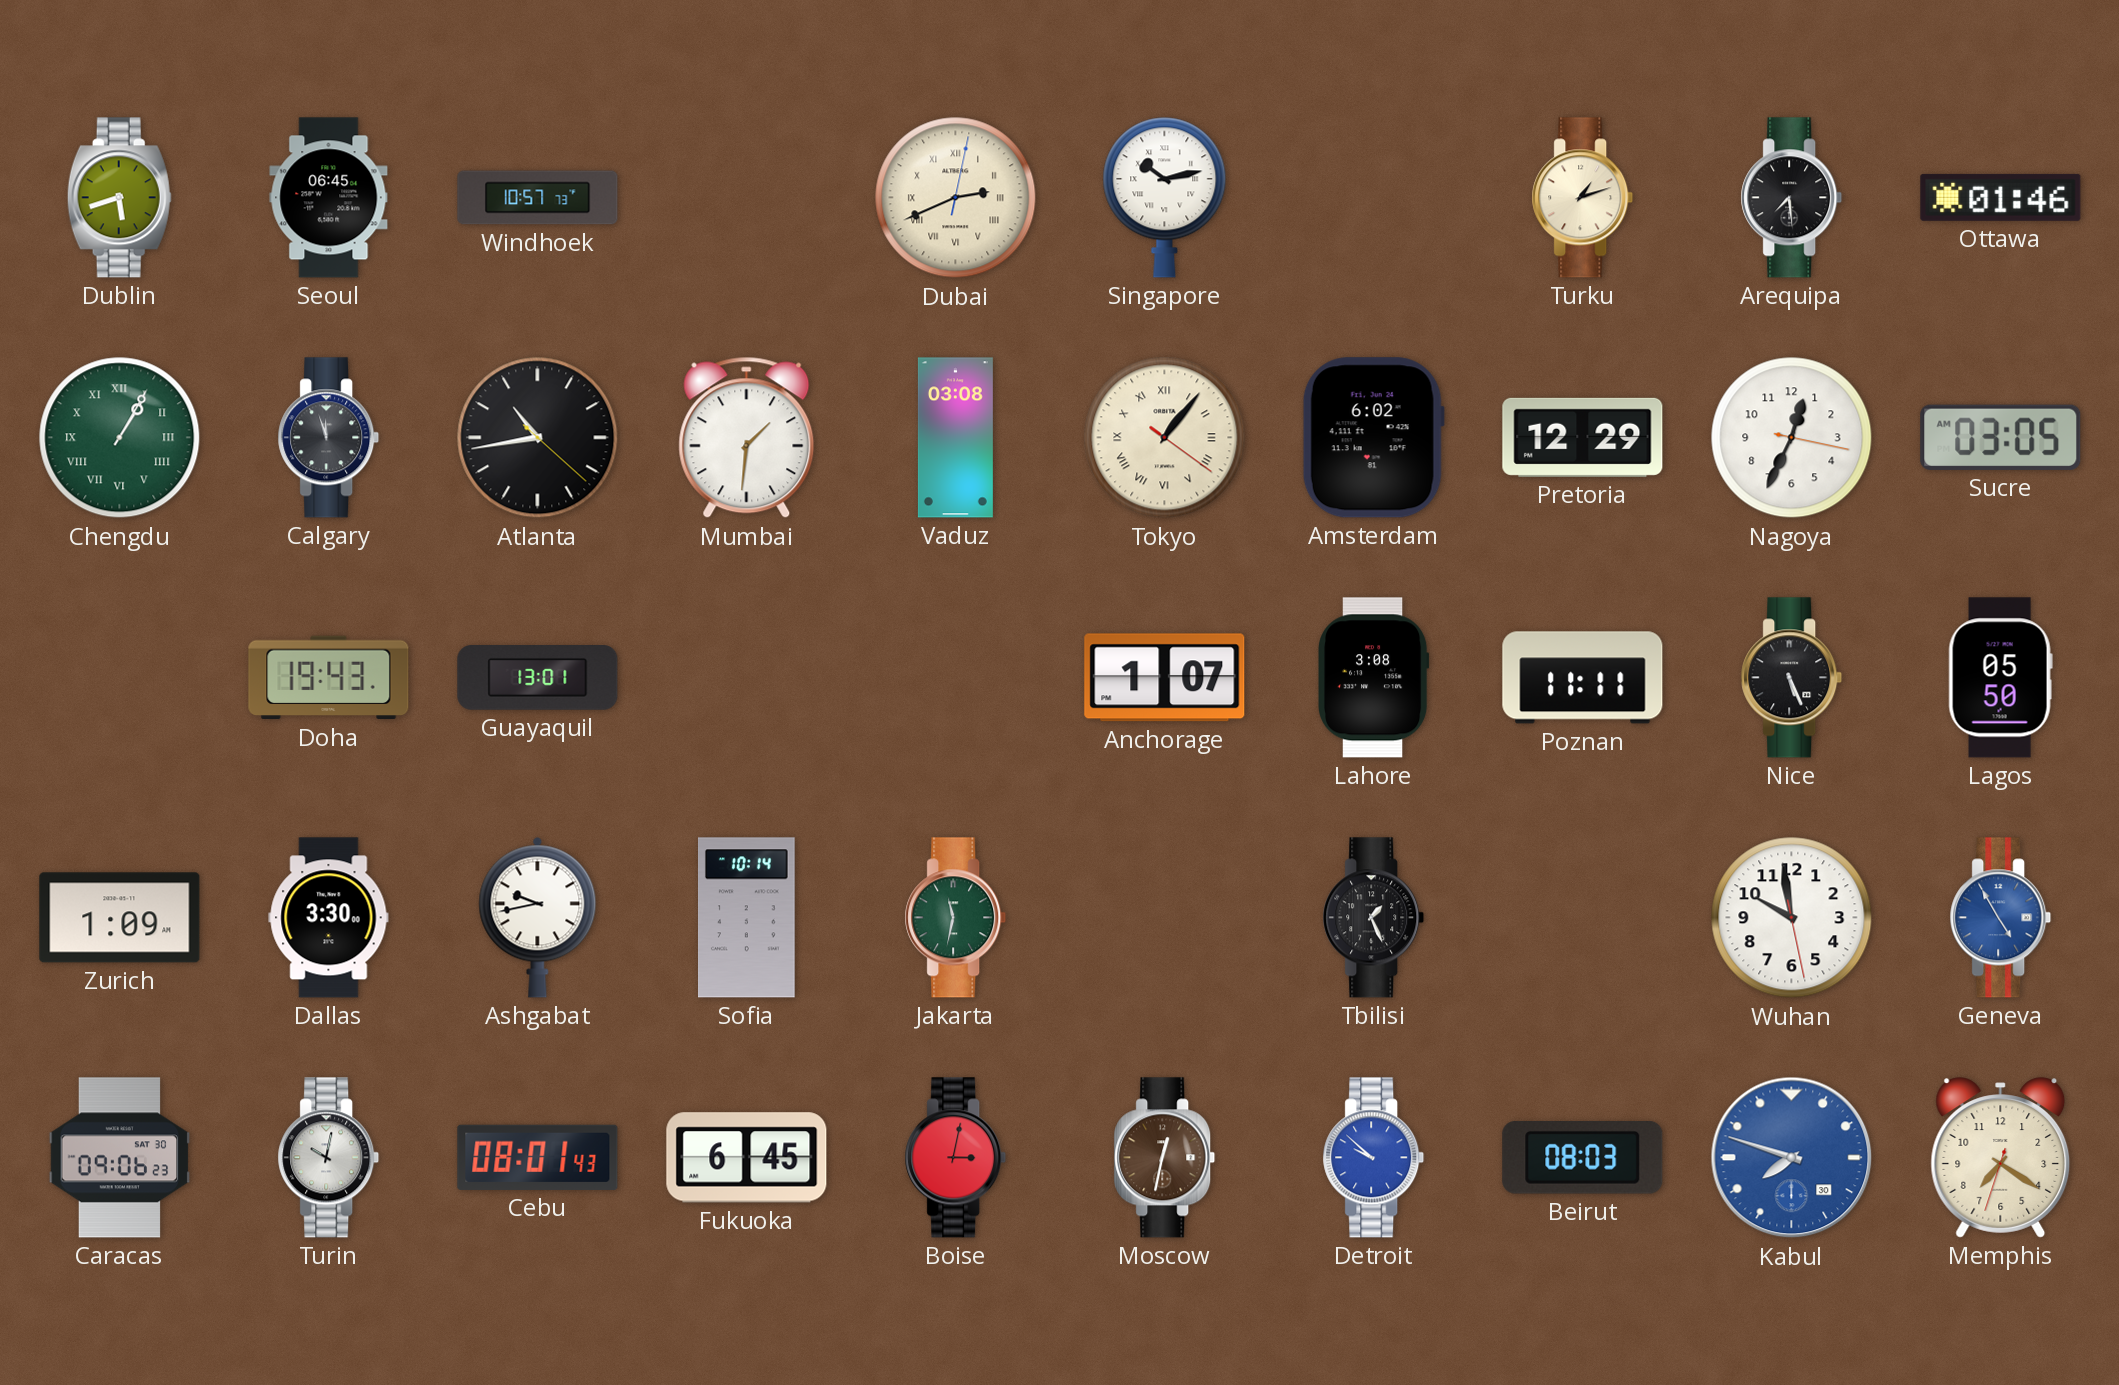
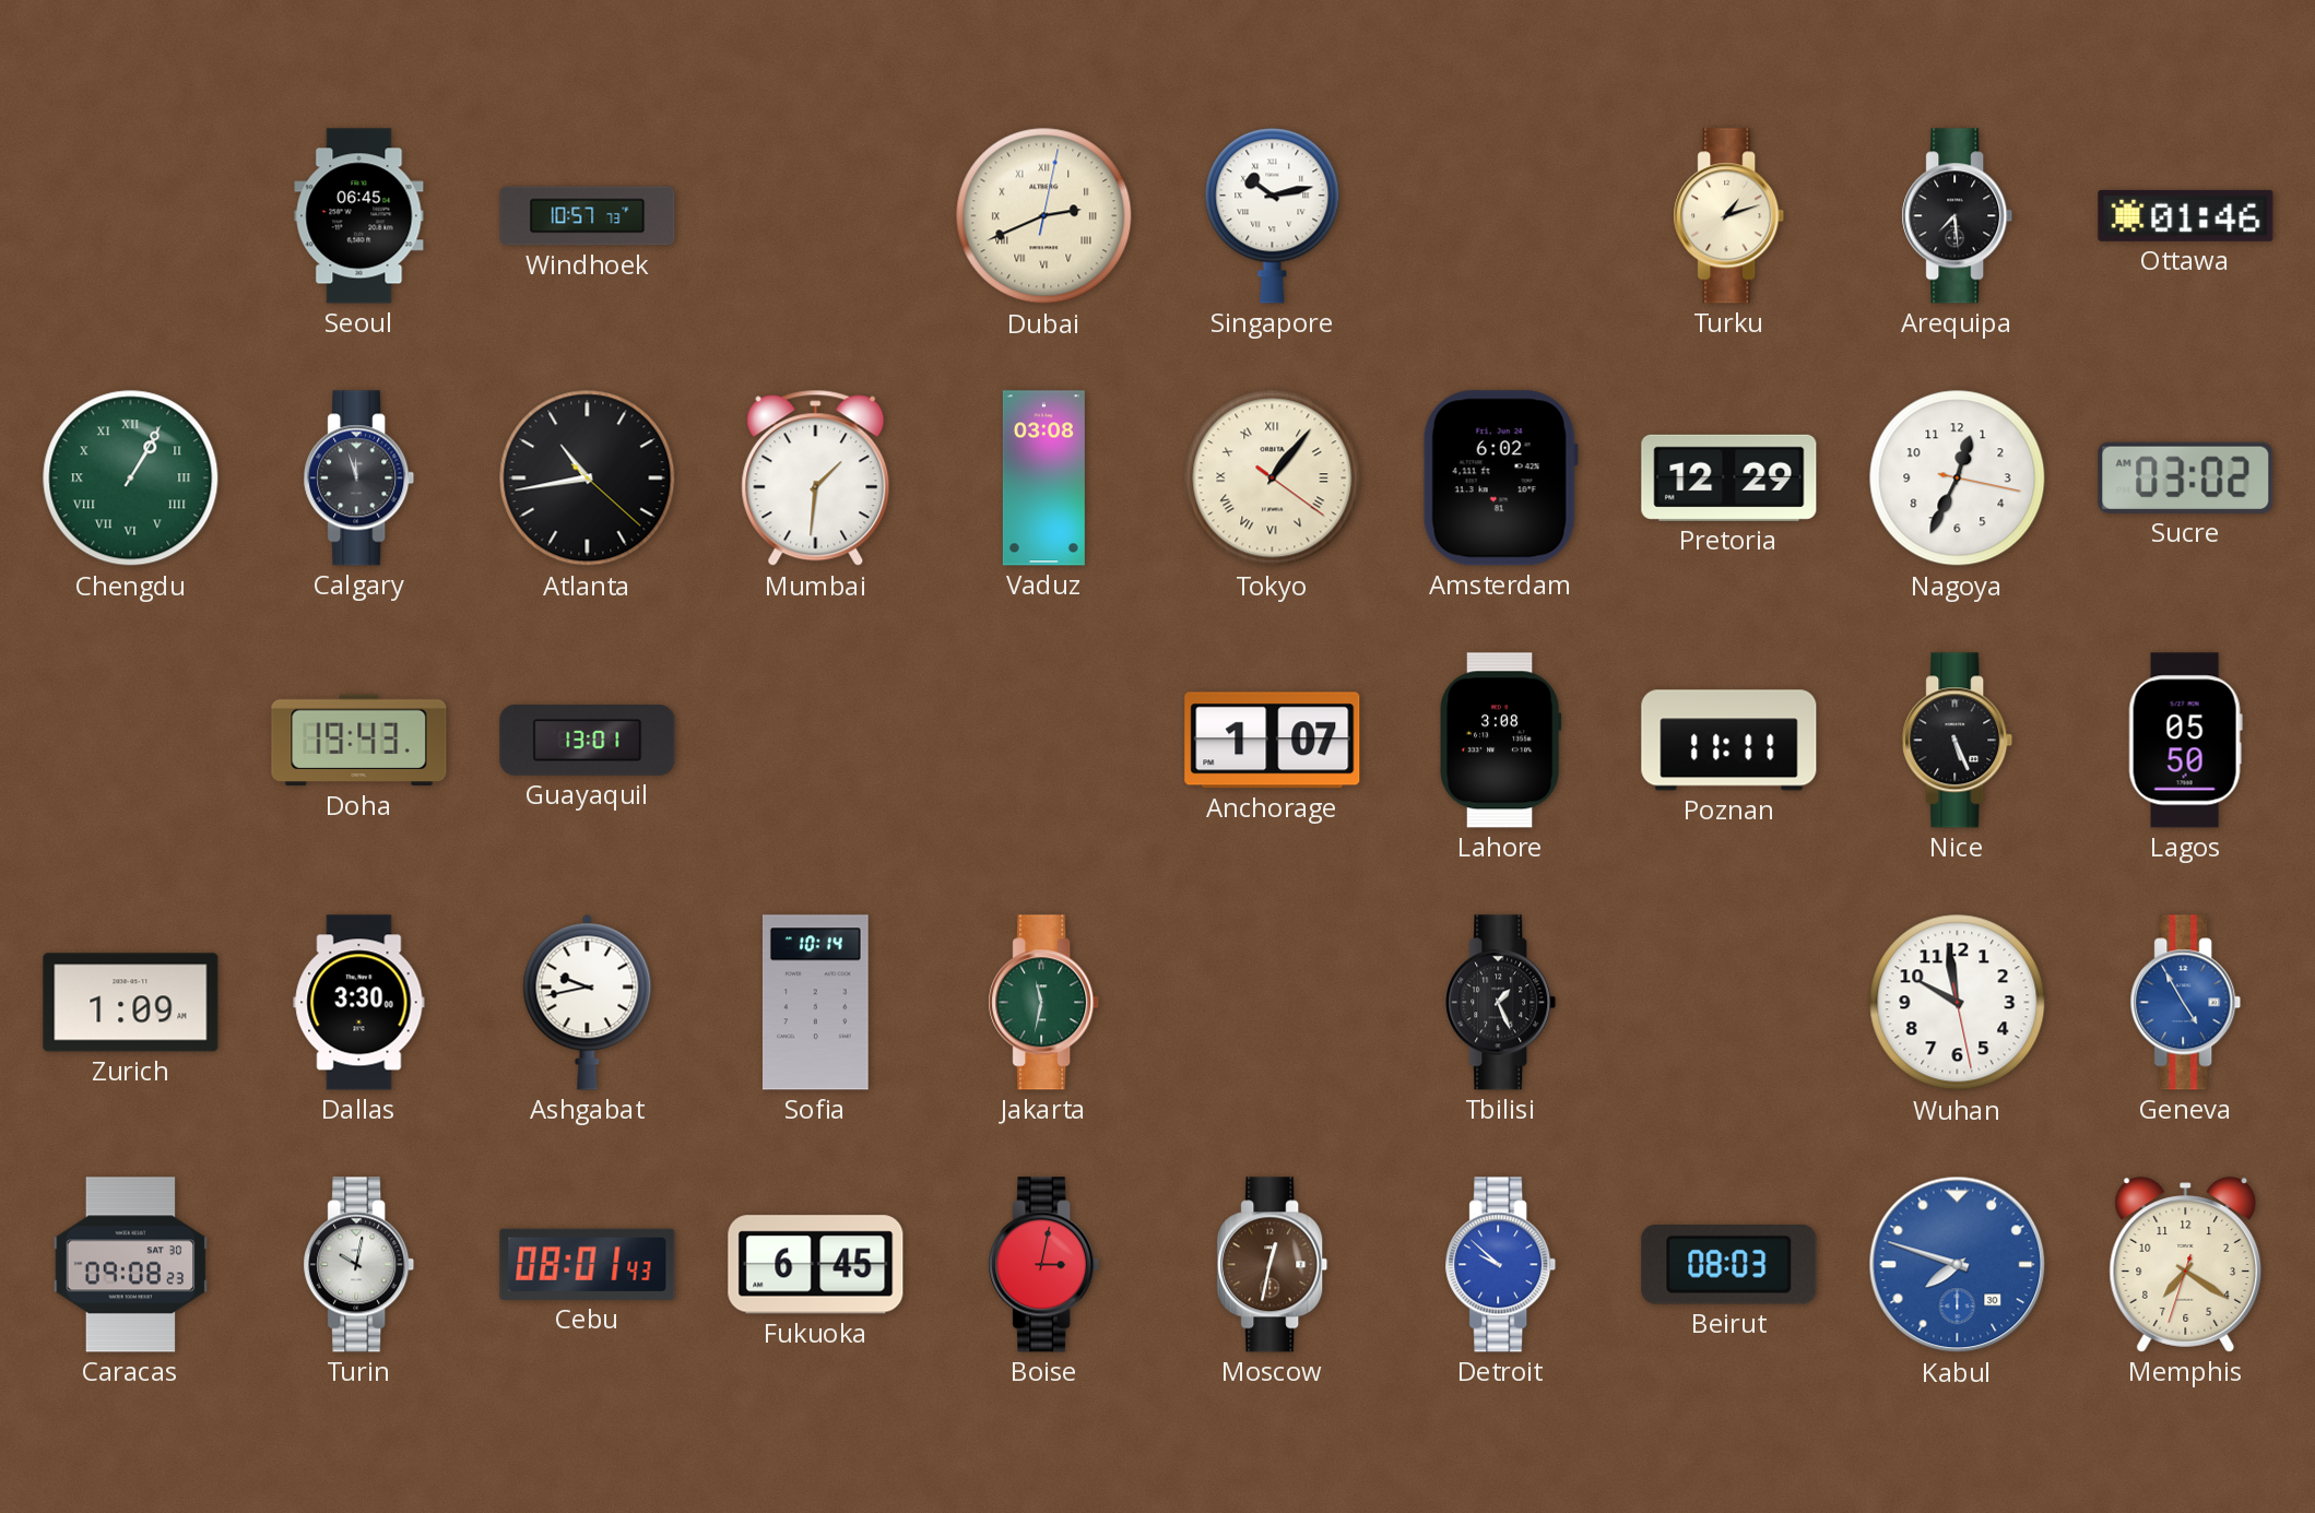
Dublin: 5:42 -> none (119, 198)
Sucre: 03:05 -> 03:02 (2186, 477)
Caracas: 09:06 -> 09:08 (131, 1265)
